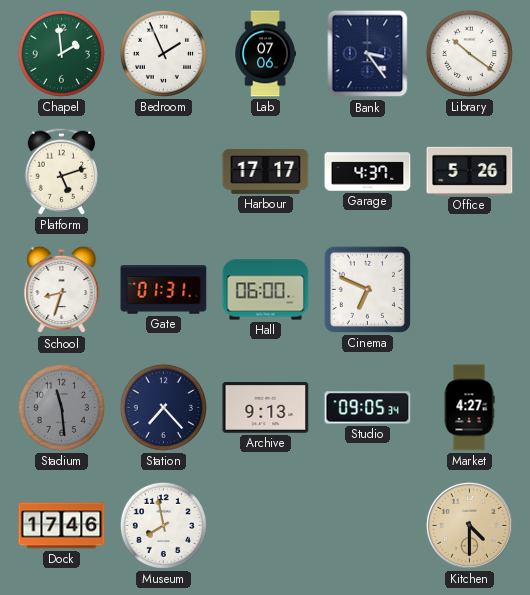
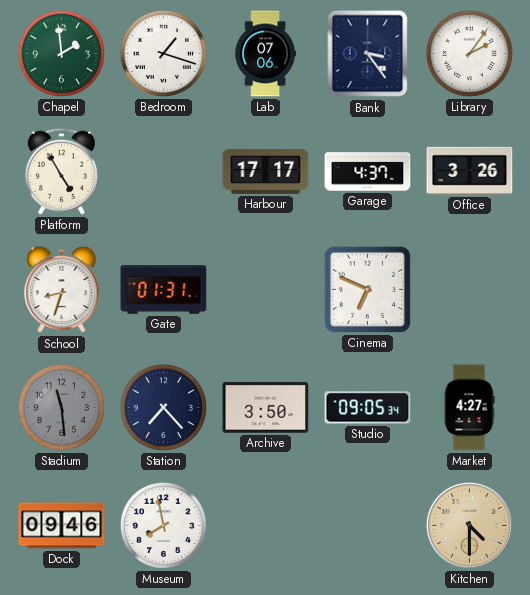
Bedroom: 1:56 -> 1:18 (163, 53)
Library: 10:21 -> 2:06 (469, 53)
Platform: 5:12 -> 4:55 (61, 171)
Office: 5:26 -> 3:26 (470, 171)
Hall: 06:00 -> none (266, 290)
Archive: 9:13 -> 3:50 (266, 408)
Dock: 17:46 -> 09:46 (62, 526)
